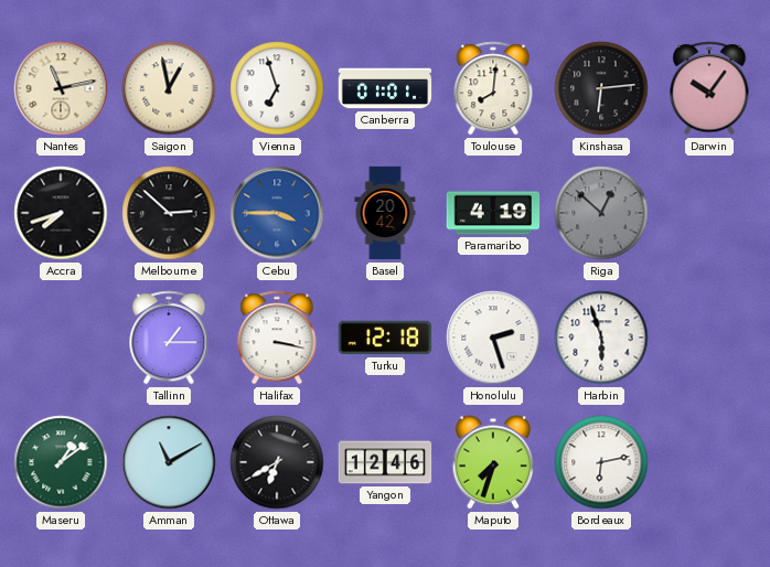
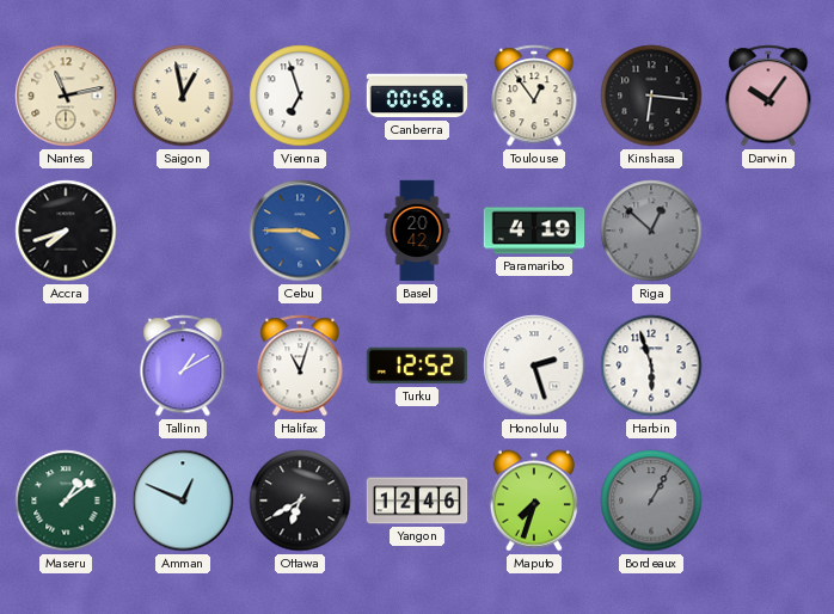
Canberra: 01:01 -> 00:58 (417, 96)
Toulouse: 8:01 -> 12:54 (534, 96)
Kinshasa: 6:14 -> 6:16 (651, 96)
Melbourne: 2:52 -> none (169, 213)
Tallinn: 1:15 -> 1:10 (183, 366)
Halifax: 3:17 -> 11:03 (300, 366)
Turku: 12:18 -> 12:52 (417, 366)
Amman: 11:10 -> 12:49 (183, 501)
Bordeaux: 6:13 -> 1:05 (651, 501)
Bordeaux dial: white -> grey (651, 501)
